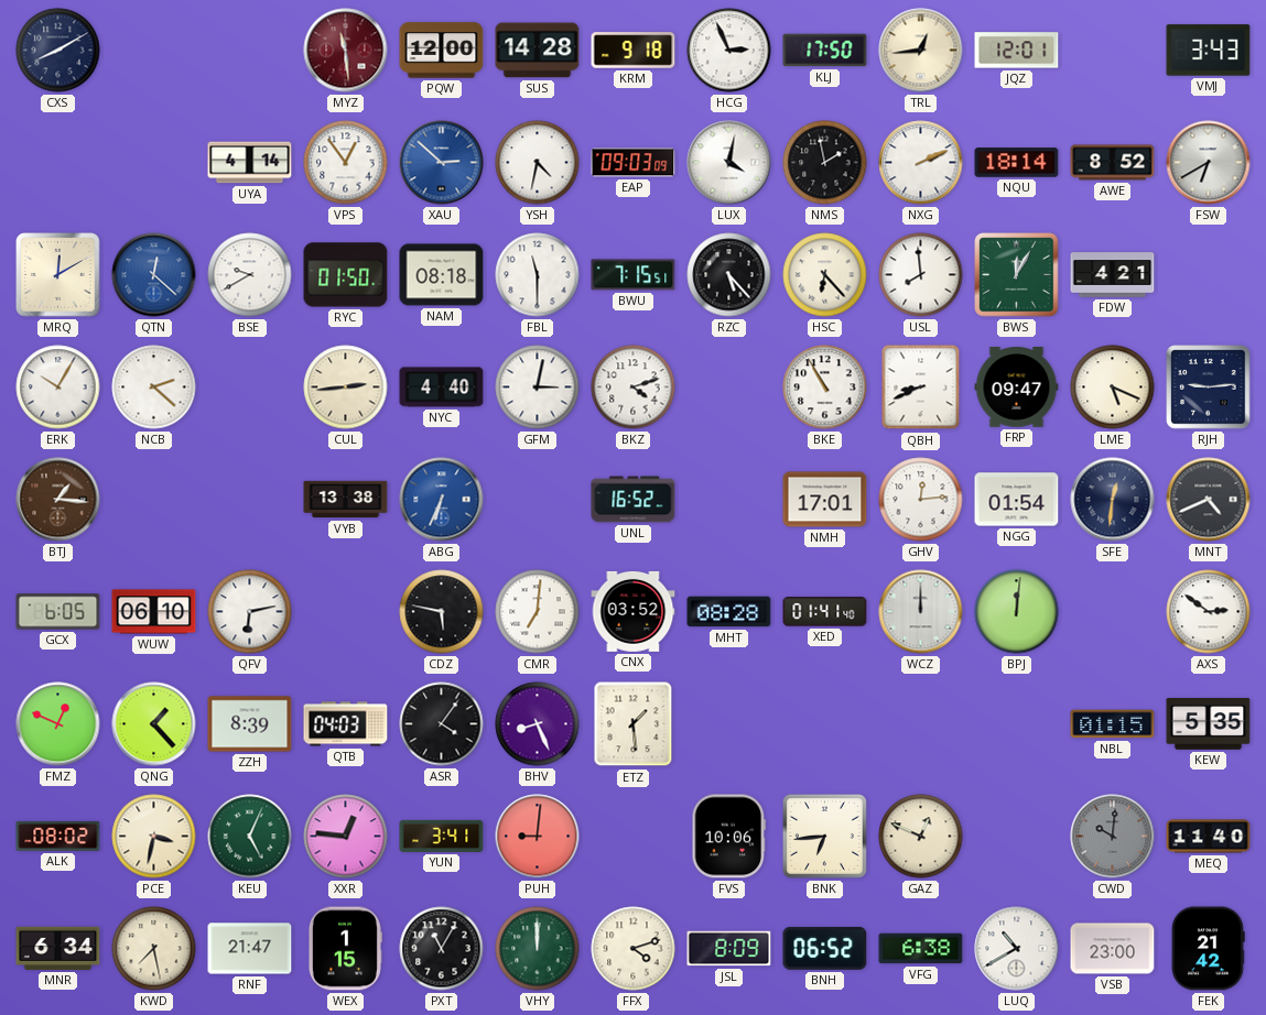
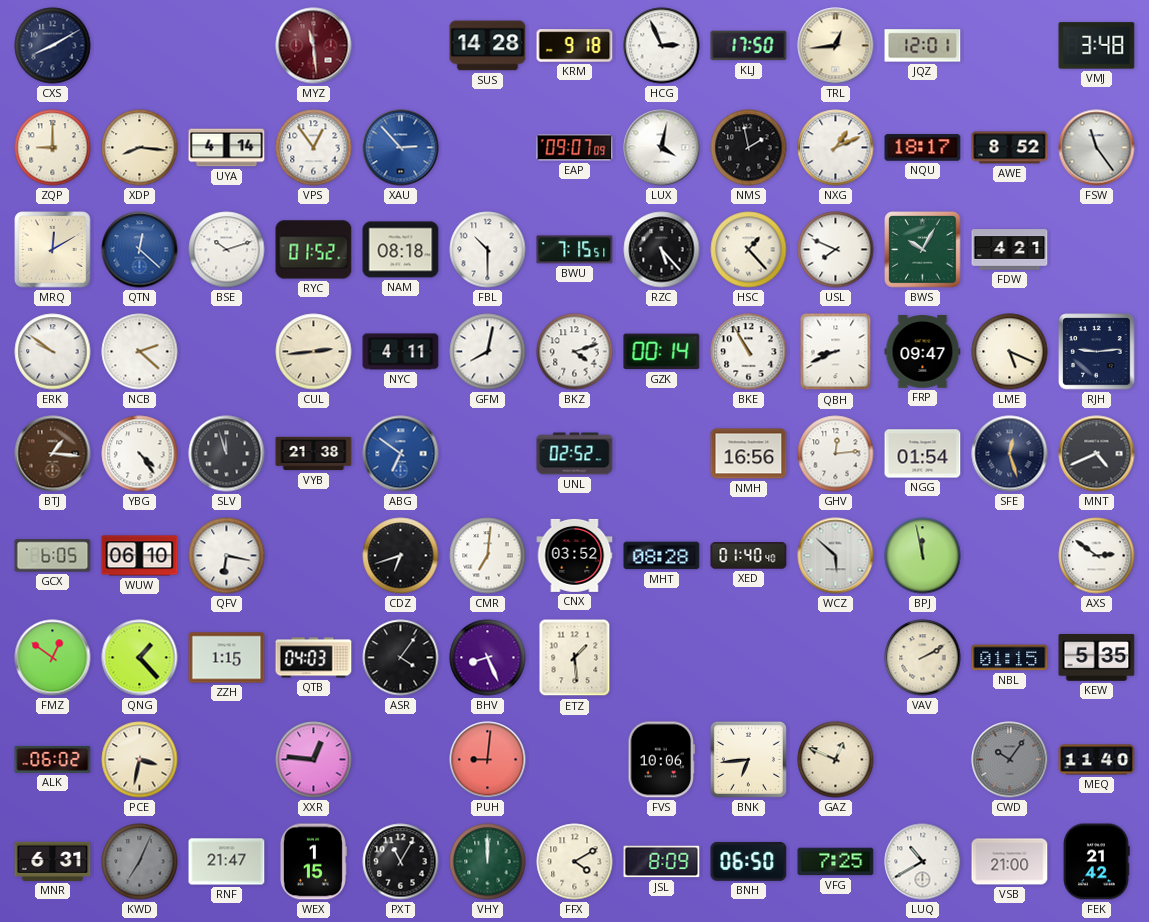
PQW: 12:00 -> none (442, 51)
VMJ: 3:43 -> 3:48 (1097, 46)
ZQP: none -> 9:00 (53, 148)
XDP: none -> 8:16 (140, 148)
XAU: 2:52 -> 2:53 (401, 148)
YSH: 4:32 -> none (538, 163)
EAP: 09:03 -> 09:07 (575, 148)
NXG: 2:11 -> 1:11 (836, 148)
NQU: 18:14 -> 18:17 (923, 148)
FSW: 6:40 -> 11:24 (1097, 148)
BSE: 9:40 -> 10:12 (227, 250)
RYC: 01:50 -> 01:52 (314, 250)
FBL: 11:30 -> 10:30 (488, 250)
HSC: 6:23 -> 1:23 (749, 250)
USL: 7:59 -> 7:49 (836, 250)
BWS: 12:05 -> 10:05 (923, 250)
ERK: 10:05 -> 9:51 (53, 352)
NYC: 4:40 -> 4:11 (401, 352)
GFM: 3:02 -> 8:02 (488, 352)
GZK: none -> 00:14 (662, 352)
YBG: none -> 4:24 (140, 454)
SLV: none -> 11:57 (227, 454)
VYB: 13:38 -> 21:38 (314, 454)
ABG: 6:34 -> 6:51 (401, 454)
UNL: 16:52 -> 02:52 (575, 454)
NMH: 17:01 -> 16:56 (749, 454)
SFE: 12:31 -> 12:27 (1010, 454)
QFV: 6:13 -> 6:17 (227, 556)
CDZ: 5:47 -> 6:42 (401, 556)
XED: 01:41 -> 01:40 (749, 556)
WCZ: 12:00 -> 5:52 (836, 556)
BPJ: 12:01 -> 11:58 (923, 556)
FMZ: 12:49 -> 12:51 (53, 658)
ZZH: 8:39 -> 1:15 (227, 658)
VAV: none -> 2:10 (923, 658)
ALK: 08:02 -> 06:02 (53, 759)
KEU: 5:04 -> none (250, 837)
YUN: 3:41 -> none (442, 836)
CWD: 10:01 -> 10:06 (1010, 760)
MNR: 6:34 -> 6:31 (53, 861)
KWD: 7:28 -> 7:04 (140, 862)
KWD dial: cream -> grey (140, 862)
FFX: 4:12 -> 4:10 (575, 862)
BNH: 06:52 -> 06:50 (749, 861)
VFG: 6:38 -> 7:25 (836, 862)
VSB: 23:00 -> 21:00 (1010, 862)
